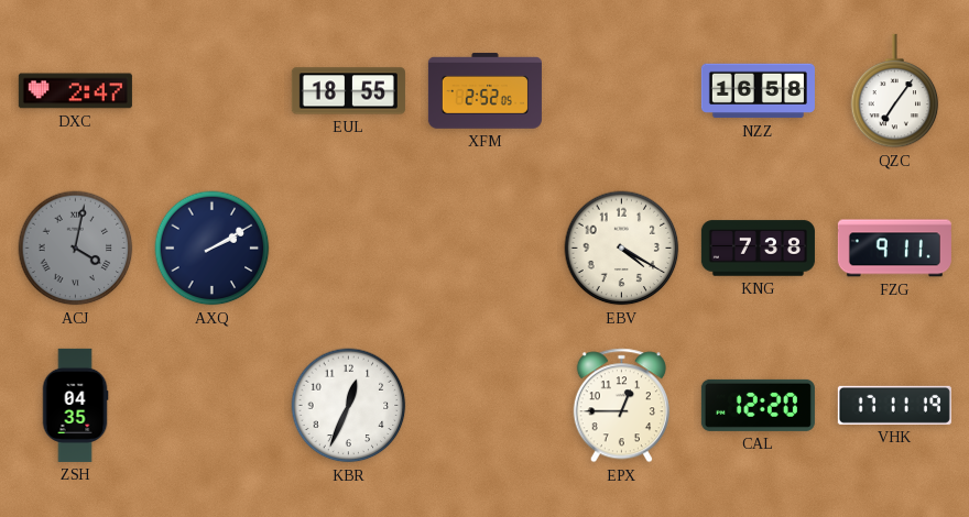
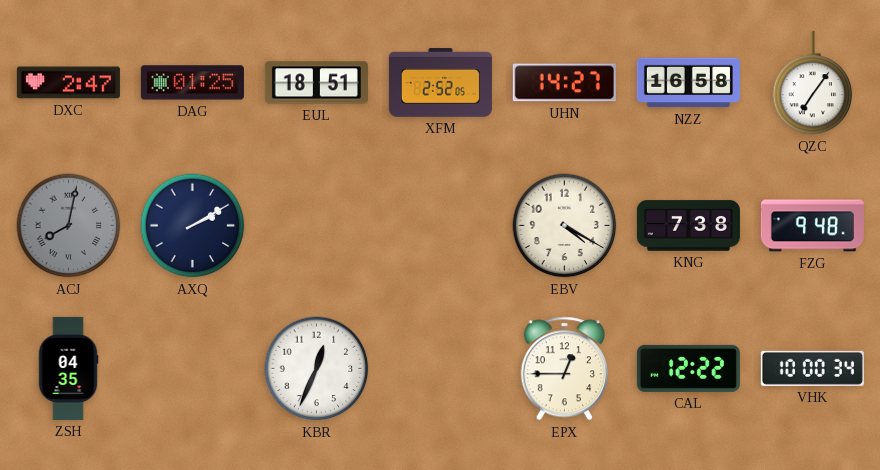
DAG: none -> 01:25 (192, 83)
EUL: 18:55 -> 18:51 (316, 83)
UHN: none -> 14:27 (564, 83)
ACJ: 4:02 -> 8:02 (69, 226)
FZG: 9:11 -> 9:48 (812, 226)
CAL: 12:20 -> 12:22 (688, 368)
VHK: 17:11 -> 10:00 (812, 368)
